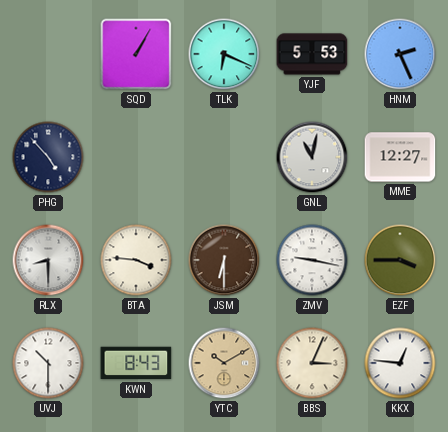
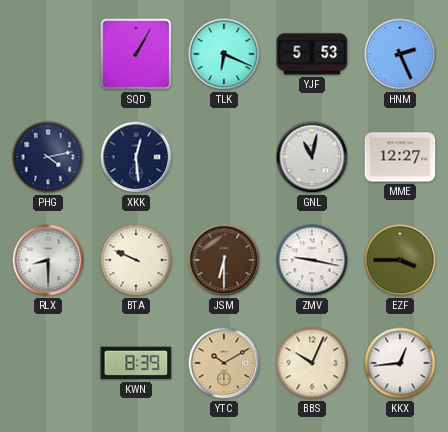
PHG: 4:53 -> 4:13 (48, 157)
XKK: none -> 12:29 (136, 157)
BTA: 3:46 -> 9:49 (136, 260)
UVJ: 10:30 -> none (48, 363)
KWN: 8:43 -> 8:39 (136, 363)
BBS: 3:04 -> 10:04 (312, 363)
KKX: 12:46 -> 12:44 (400, 363)
